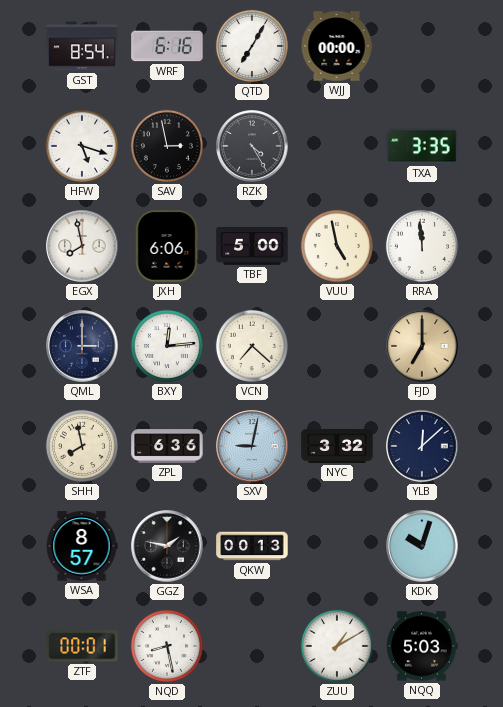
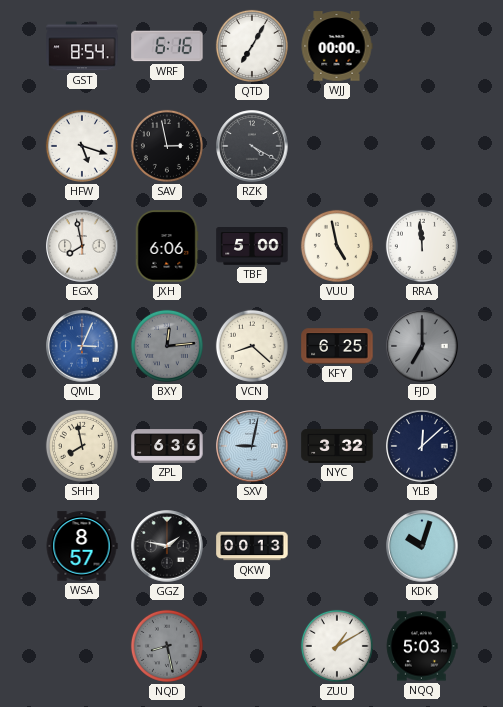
RZK: 4:25 -> 4:20 (252, 146)
TXA: 3:35 -> none (422, 146)
QML: 3:00 -> 3:04 (82, 346)
QML dial: navy -> blue (82, 346)
BXY dial: white -> grey (167, 346)
VCN: 7:22 -> 8:22 (252, 346)
KFY: none -> 6:25 (337, 346)
FJD dial: champagne -> grey (422, 346)
ZTF: 00:01 -> none (82, 646)
NQD dial: white -> grey (167, 646)
